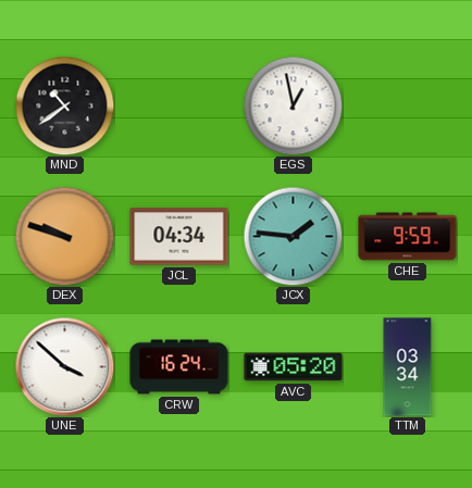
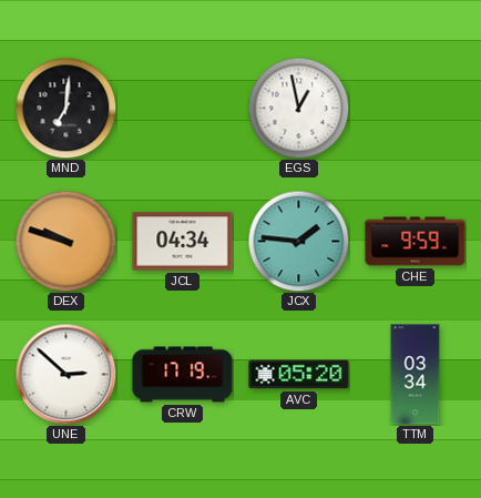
MND: 10:39 -> 7:01 (65, 108)
UNE: 3:52 -> 2:52 (65, 374)
CRW: 16:24 -> 17:19 (183, 375)
